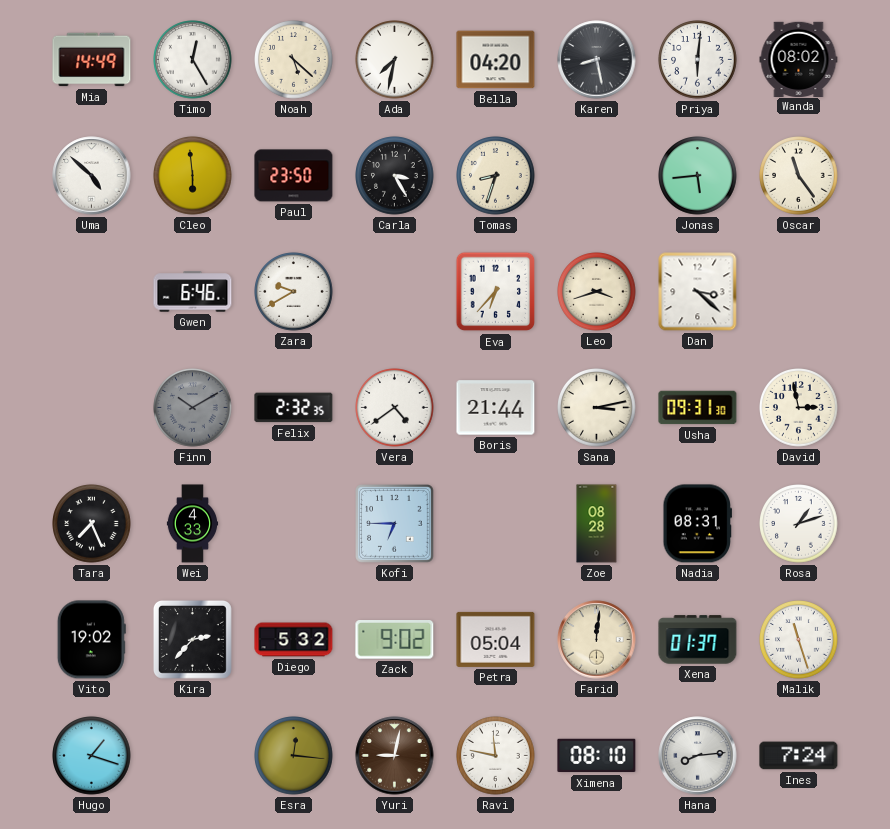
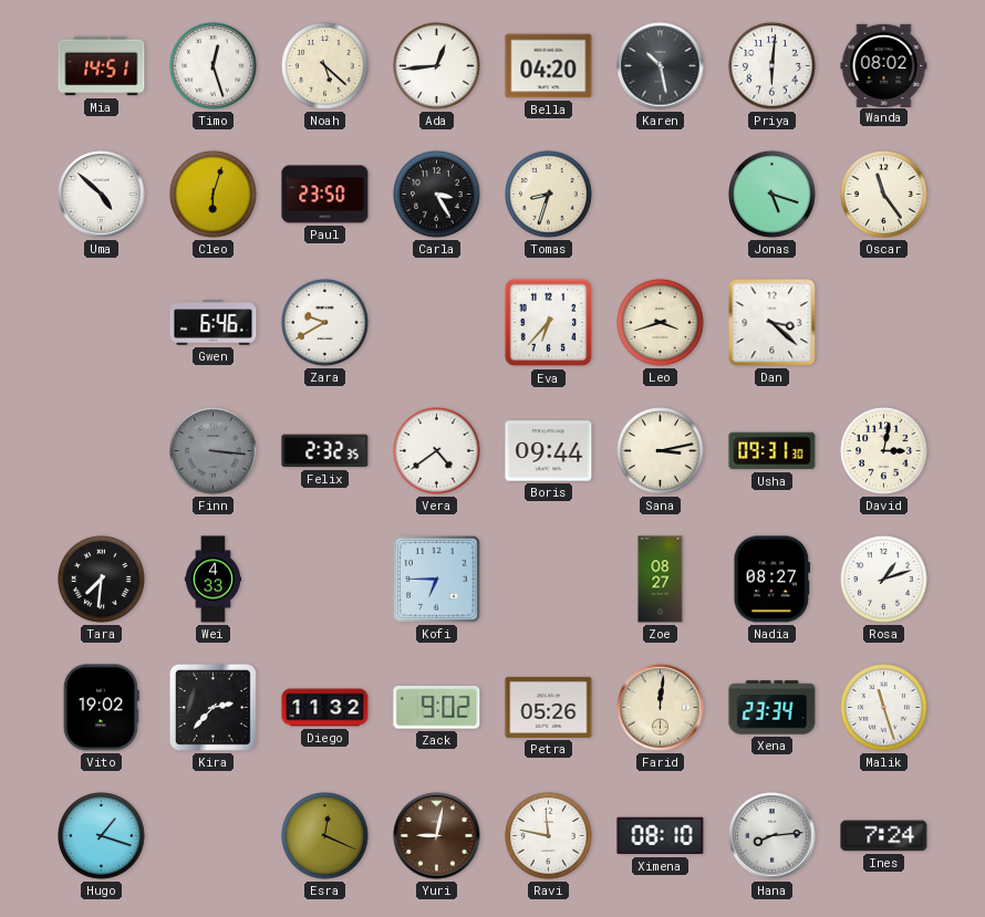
Mia: 14:49 -> 14:51 (102, 66)
Timo: 12:25 -> 12:27 (214, 66)
Ada: 7:32 -> 12:44 (437, 66)
Karen: 8:28 -> 10:28 (661, 66)
Cleo: 5:59 -> 6:03 (214, 195)
Jonas: 5:44 -> 5:18 (773, 195)
Finn: 10:10 -> 3:16 (214, 451)
Boris: 21:44 -> 09:44 (549, 451)
David: 2:58 -> 3:02 (884, 451)
Tara: 7:26 -> 7:31 (102, 580)
Zoe: 08:28 -> 08:27 (661, 580)
Nadia: 08:31 -> 08:27 (771, 580)
Diego: 5:32 -> 11:32 (325, 708)
Petra: 05:04 -> 05:26 (549, 707)
Xena: 01:37 -> 23:34 (773, 708)
Esra: 12:16 -> 12:19 (325, 836)
